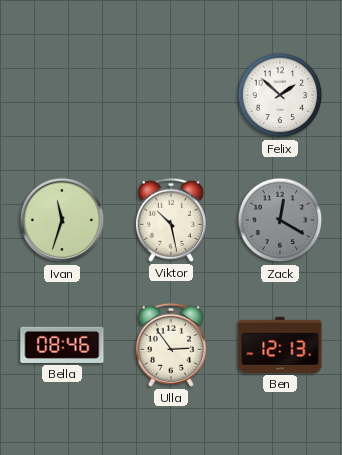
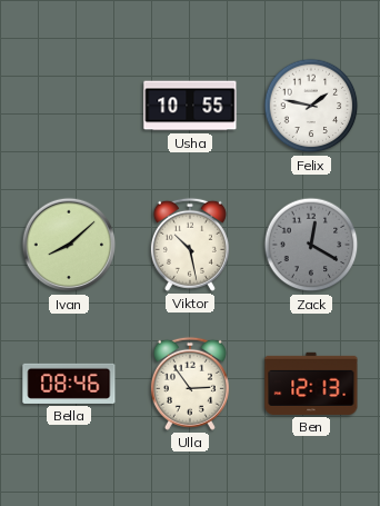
Usha: none -> 10:55 (190, 106)
Felix: 1:52 -> 1:47 (311, 106)
Ivan: 11:33 -> 8:08 (69, 245)
